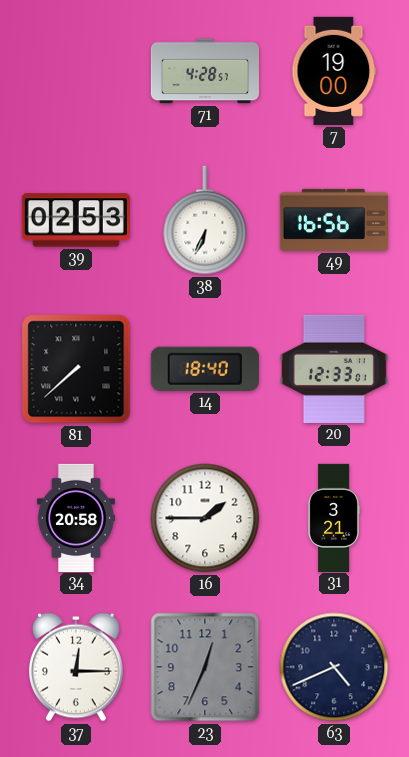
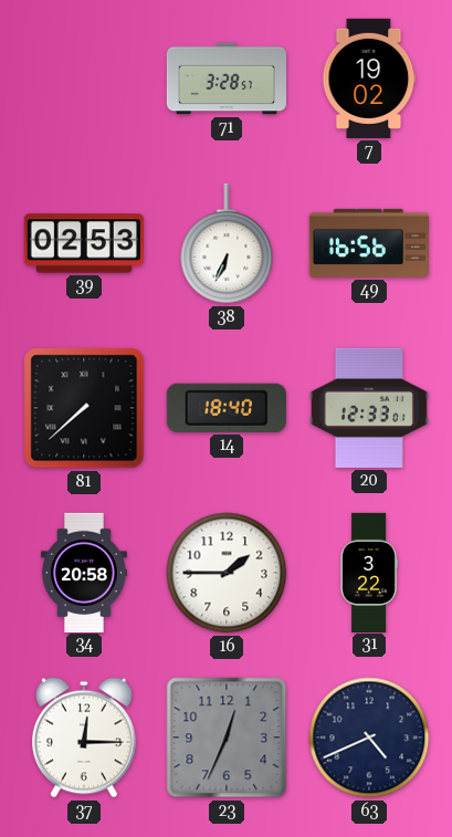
71: 4:28 -> 3:28 (225, 79)
7: 19:00 -> 19:02 (369, 79)
31: 3:21 -> 3:22 (369, 572)
